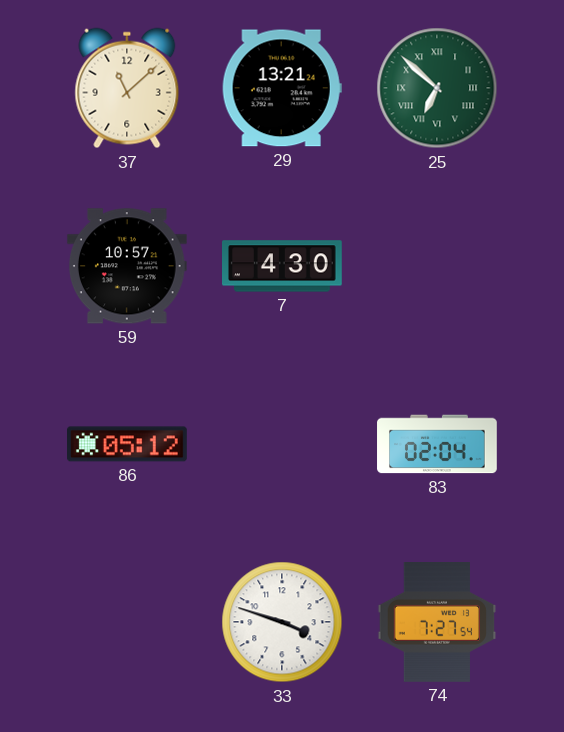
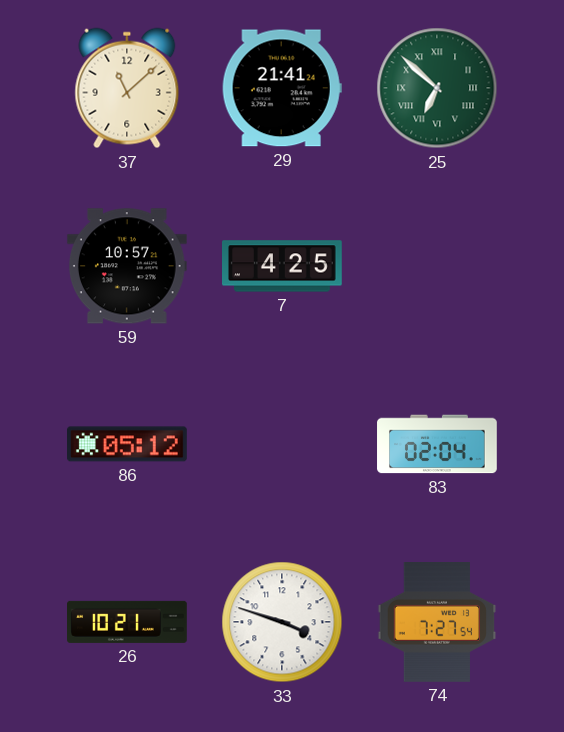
29: 13:21 -> 21:41 (282, 88)
7: 4:30 -> 4:25 (282, 266)
26: none -> 10:21 (128, 622)
